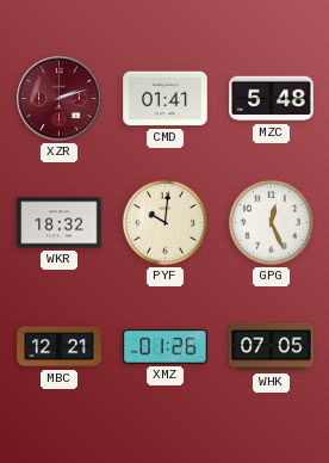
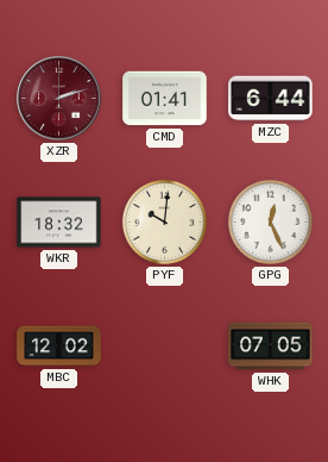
MZC: 5:48 -> 6:44 (271, 99)
MBC: 12:21 -> 12:02 (59, 346)
XMZ: 01:26 -> none (166, 347)
